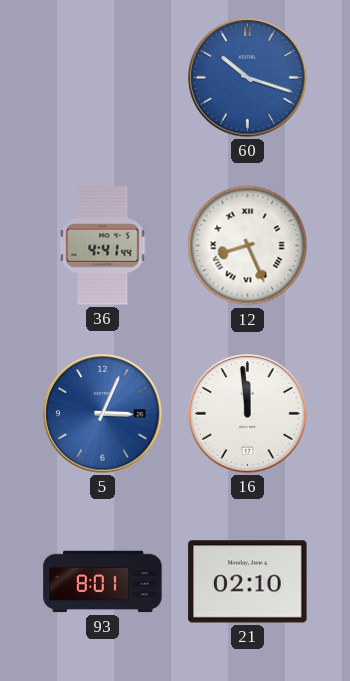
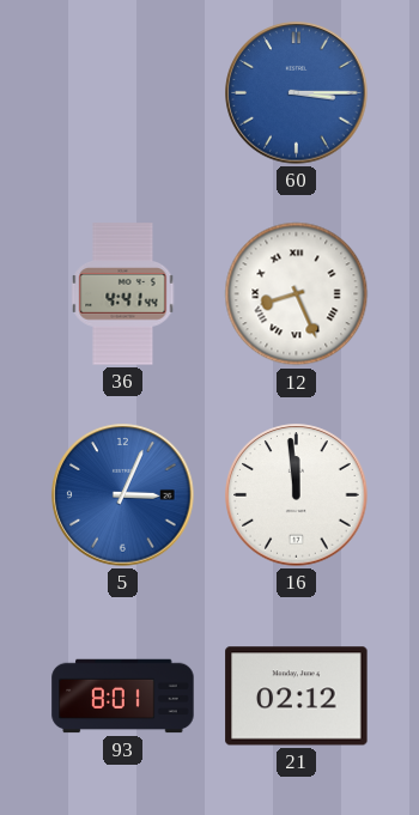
60: 10:18 -> 3:15 (297, 93)
21: 02:10 -> 02:12 (297, 697)
